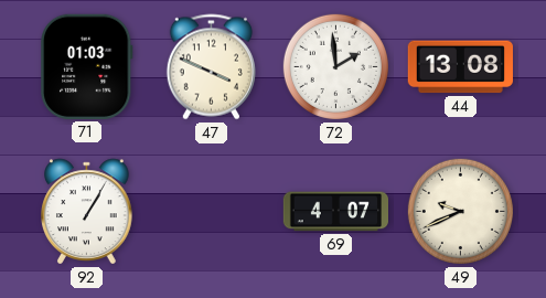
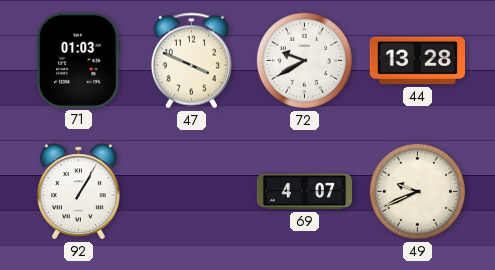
72: 1:59 -> 9:40 (304, 60)
44: 13:08 -> 13:28 (417, 61)
